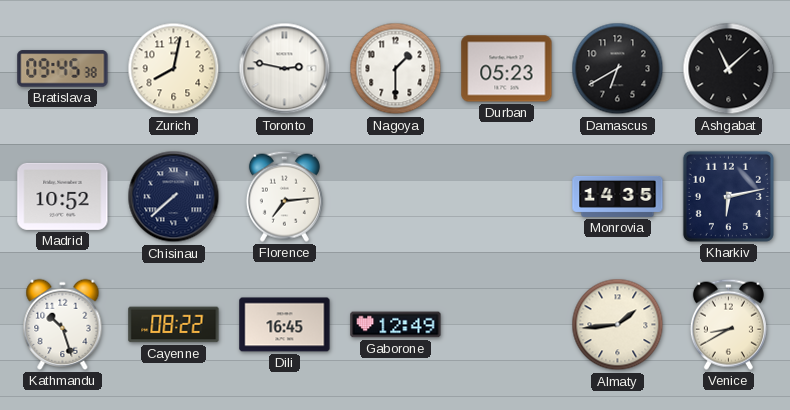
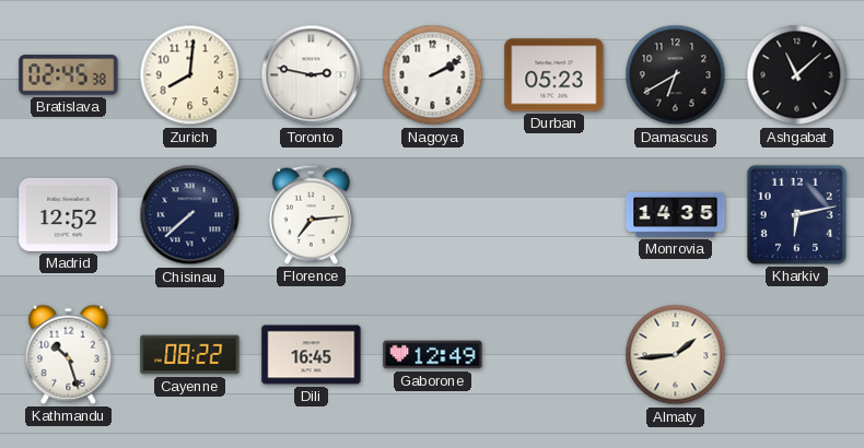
Bratislava: 09:45 -> 02:45 (69, 75)
Zurich: 8:02 -> 8:01 (190, 75)
Nagoya: 1:30 -> 2:10 (433, 75)
Madrid: 10:52 -> 12:52 (69, 214)
Venice: 8:40 -> none (728, 324)
